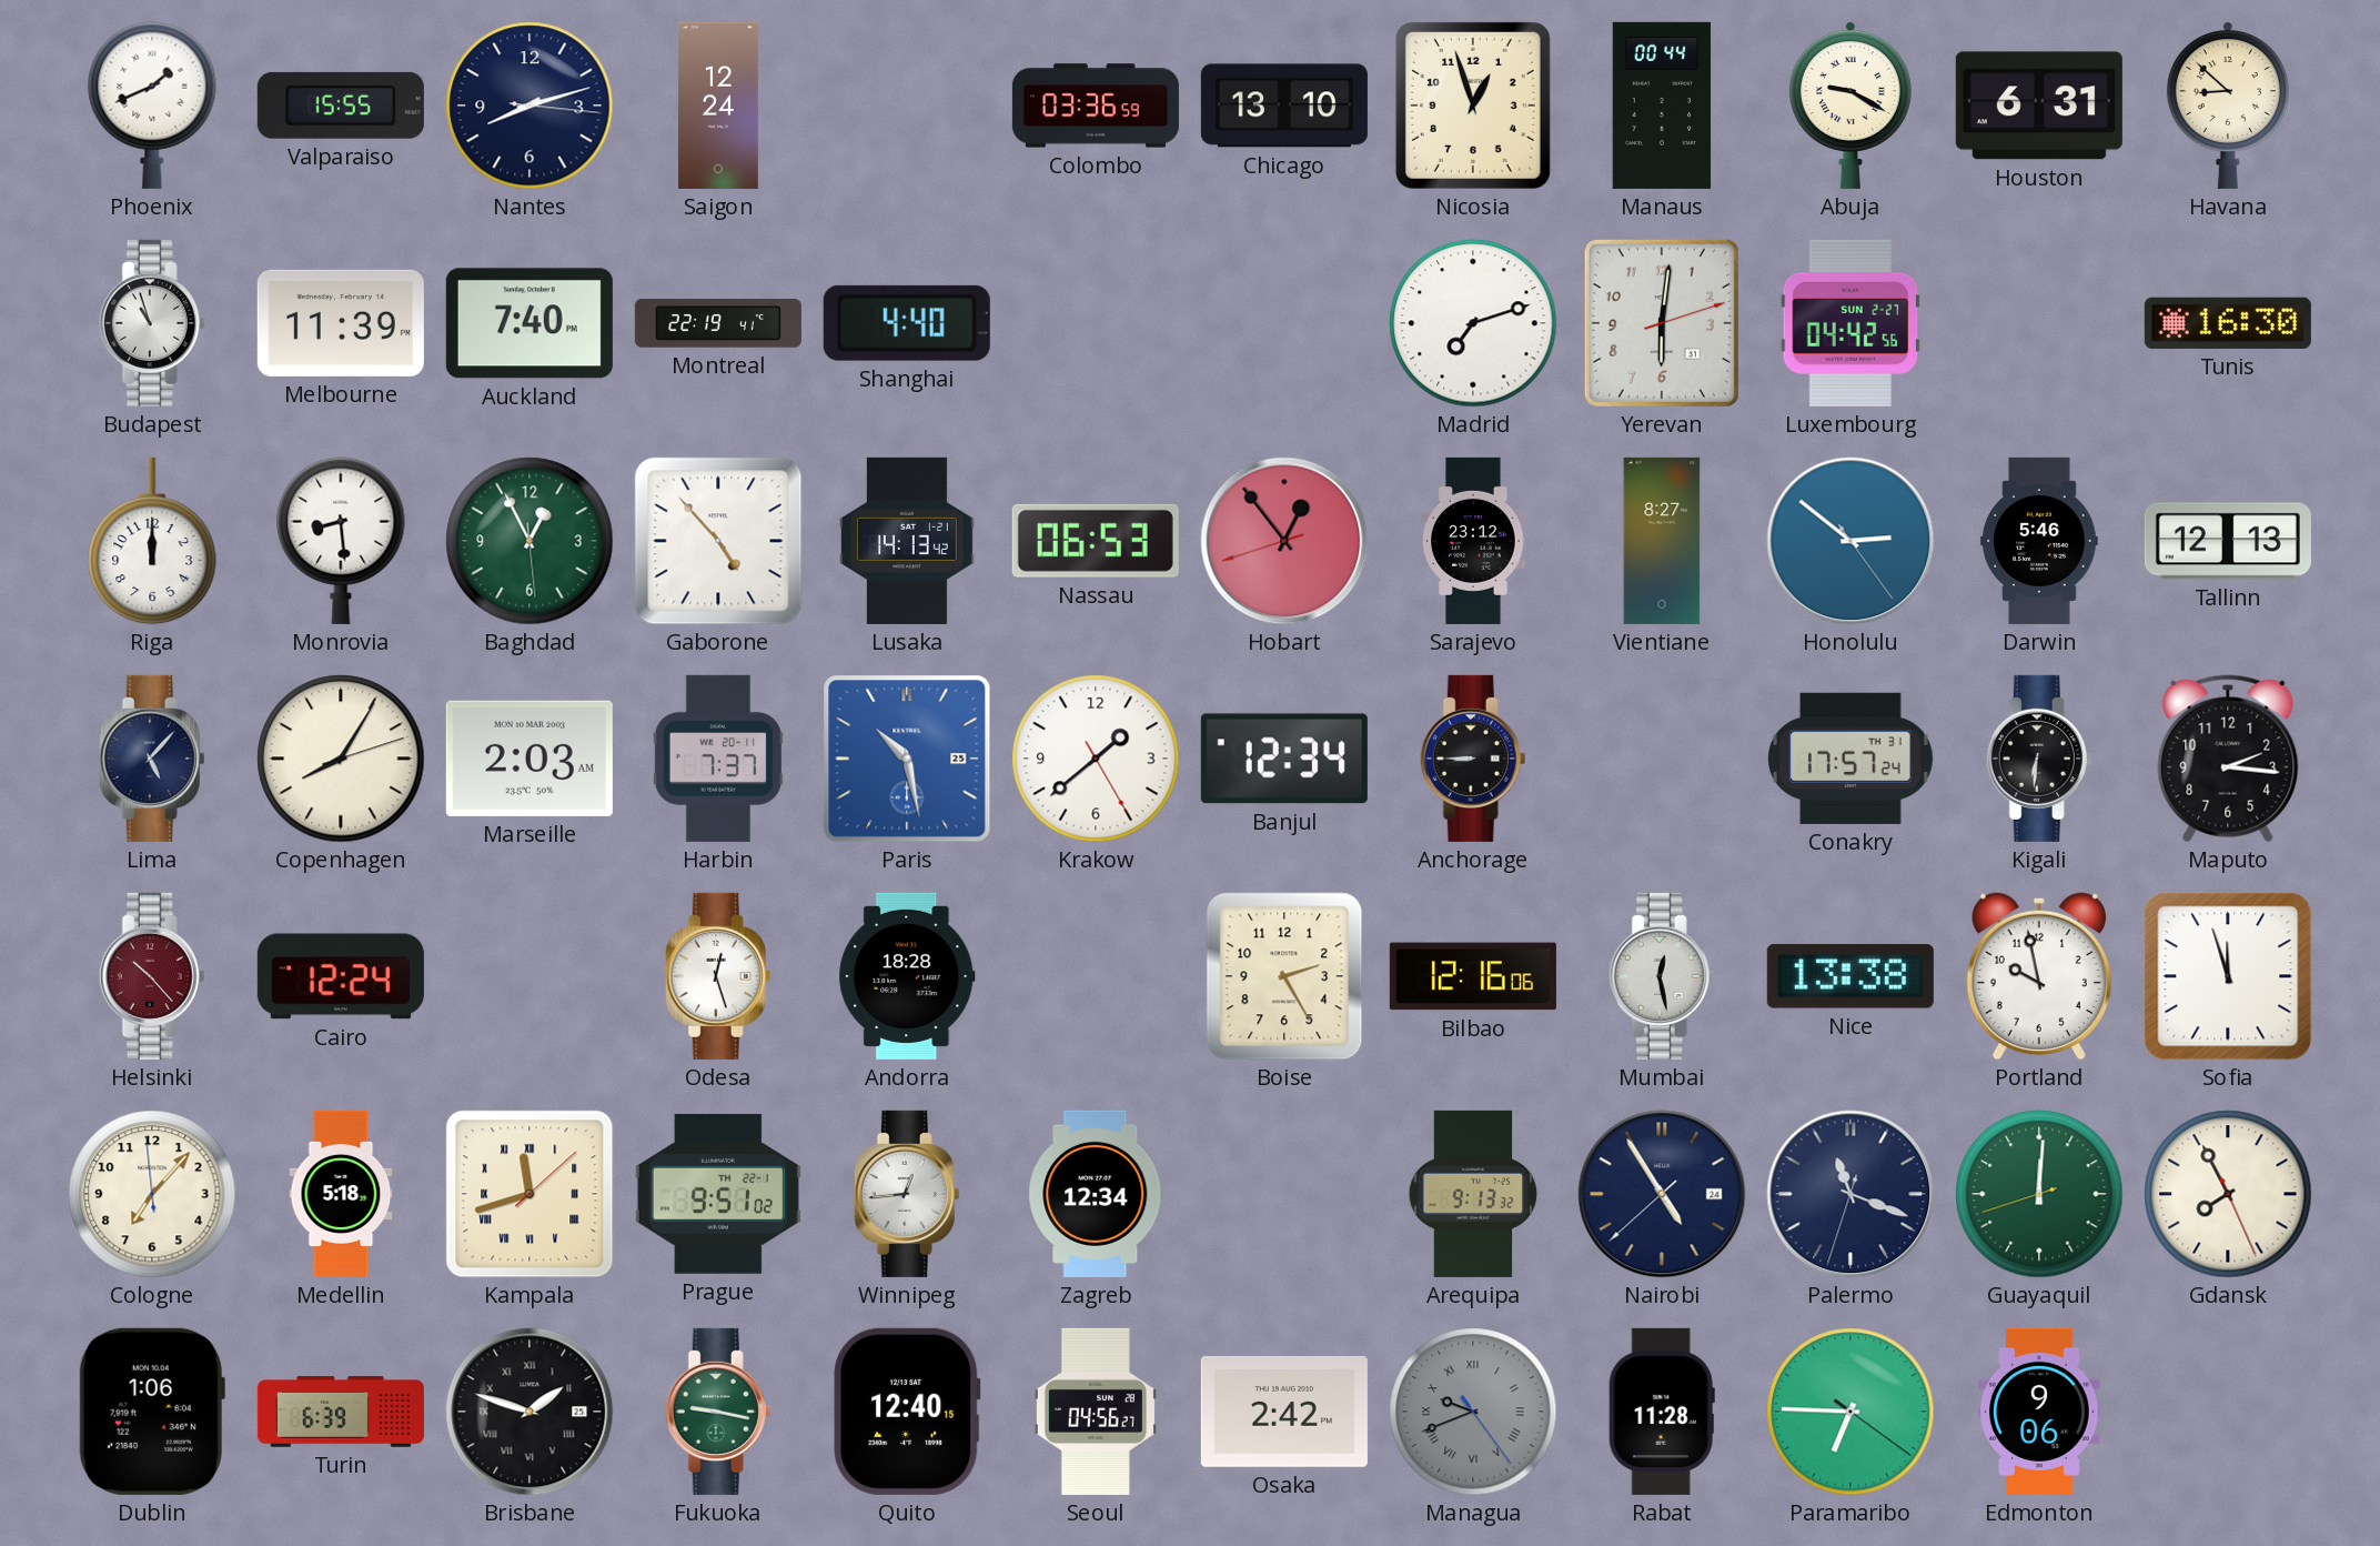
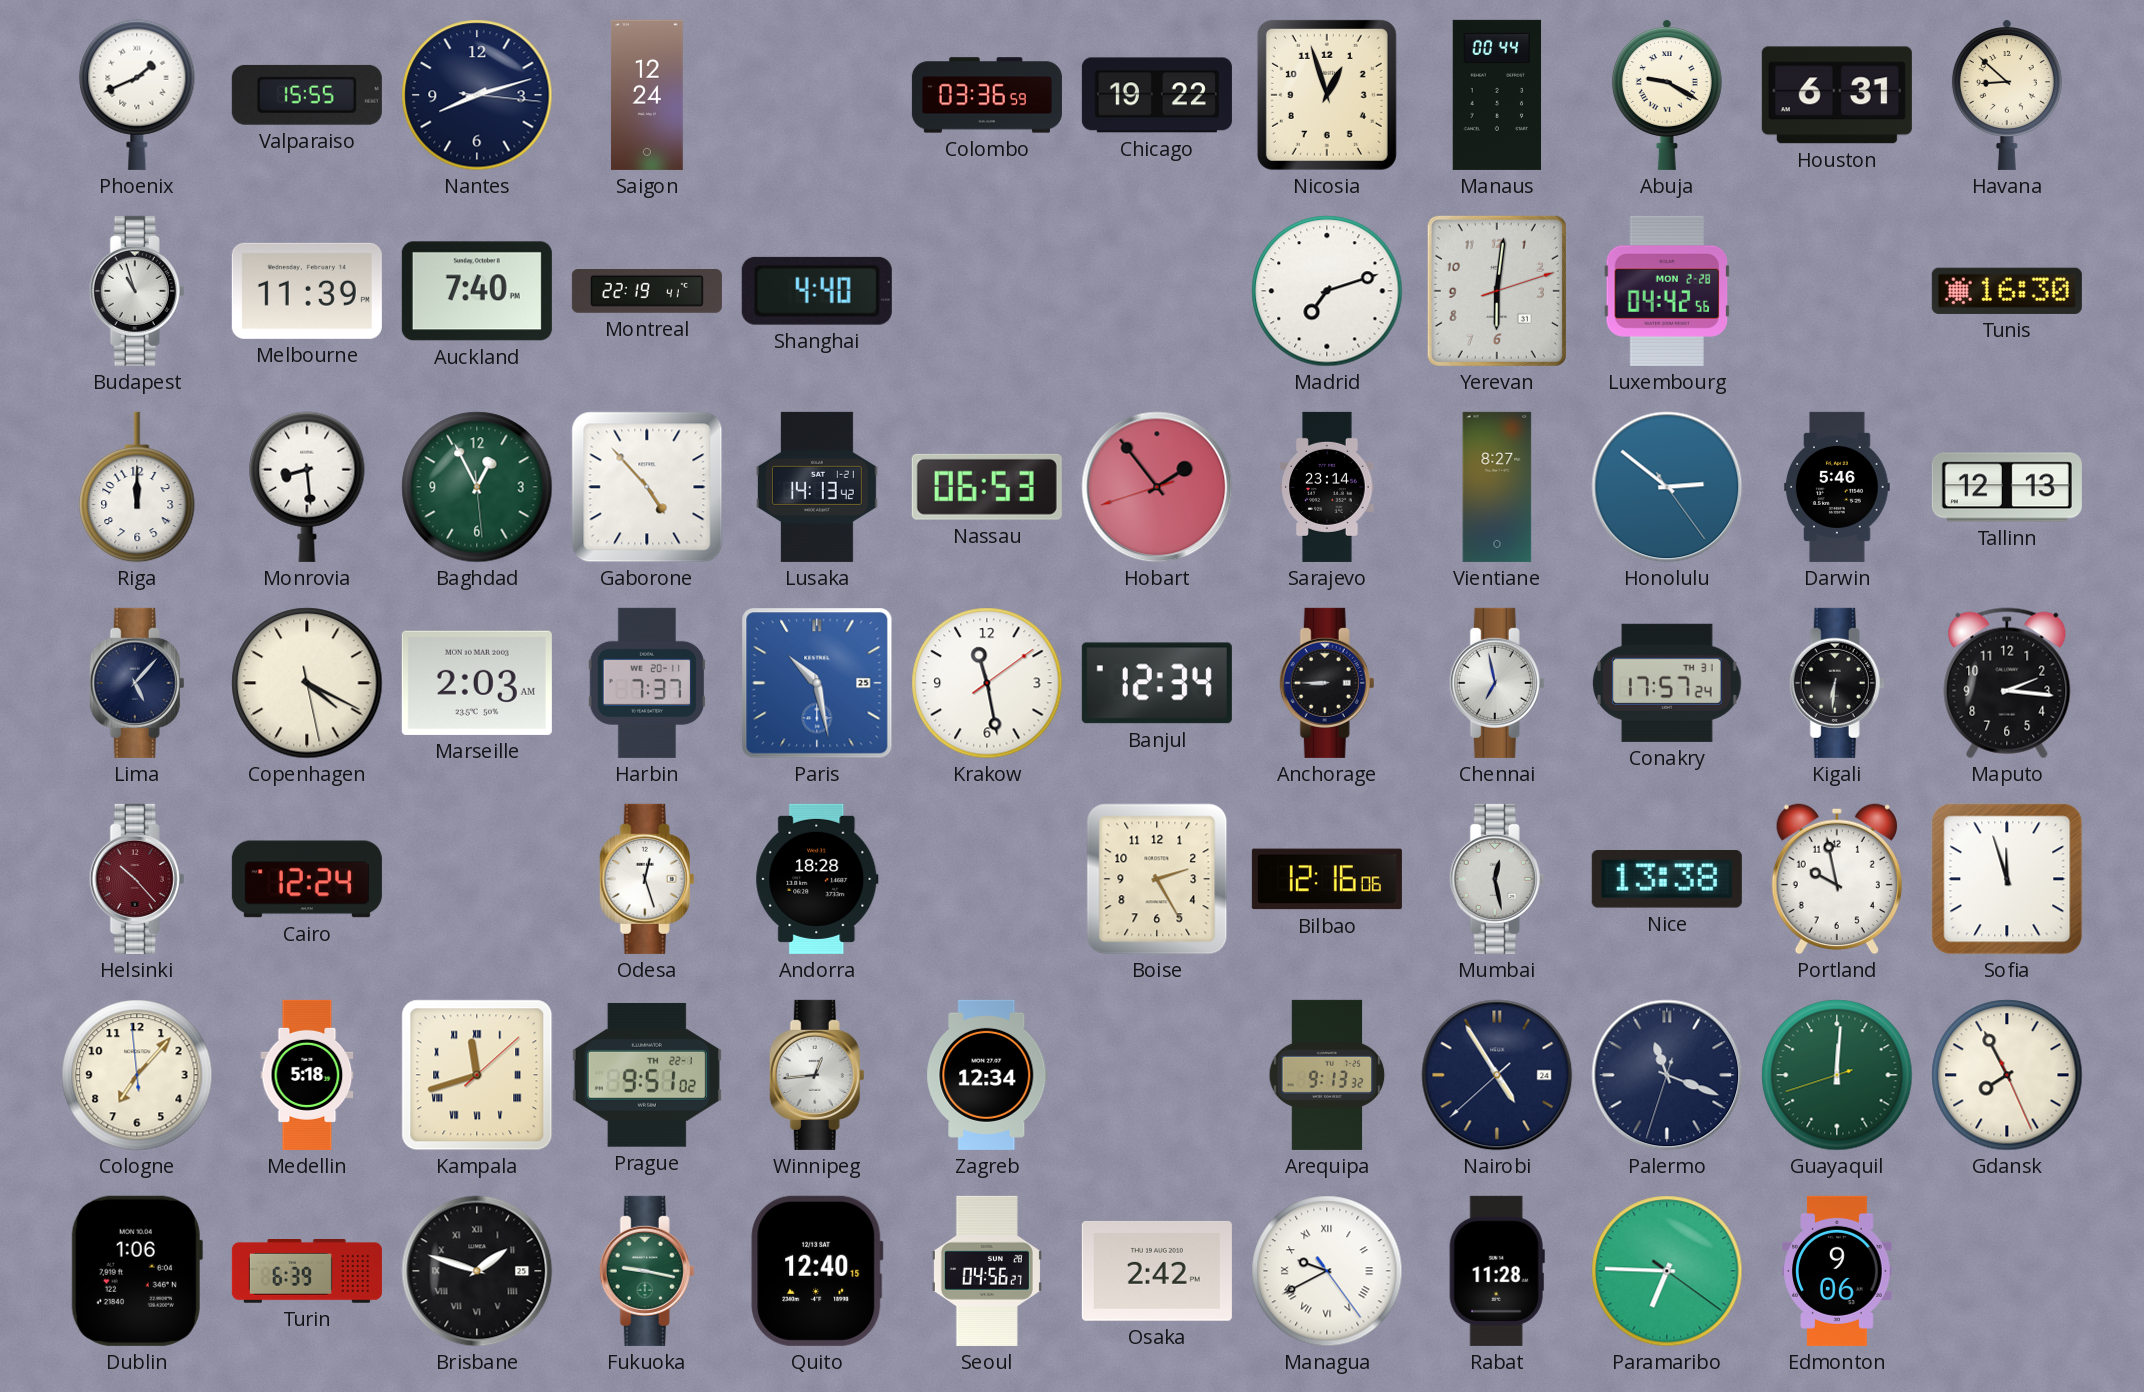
Chicago: 13:10 -> 19:22 (1157, 95)
Luxembourg date: SUN 2-27 -> MON 2-28 (1666, 291)
Hobart: 12:53 -> 1:53 (1157, 487)
Sarajevo: 23:12 -> 23:14 (1327, 487)
Copenhagen: 8:05 -> 4:19 (307, 683)
Krakow: 1:38 -> 11:28 (987, 683)
Chennai: none -> 6:58 (1497, 683)
Managua: 9:41 -> 9:40 (1327, 1271)
Managua dial: grey -> white (1327, 1271)
